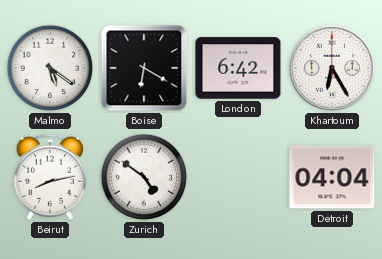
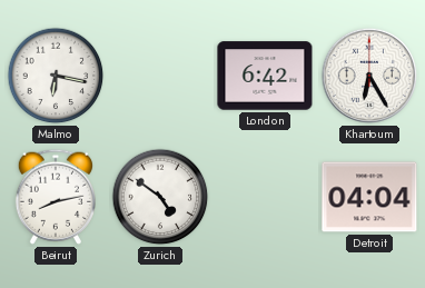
Malmo: 5:21 -> 6:17 (56, 76)
Boise: 6:20 -> none (144, 68)
